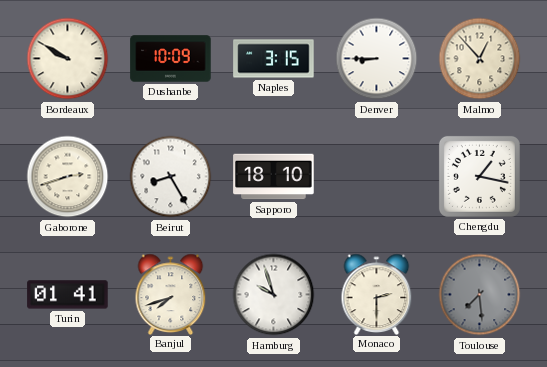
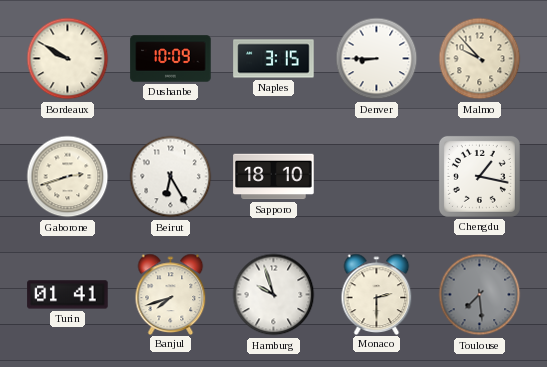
Malmo: 12:53 -> 9:53 (480, 59)
Beirut: 8:25 -> 6:25 (171, 177)
